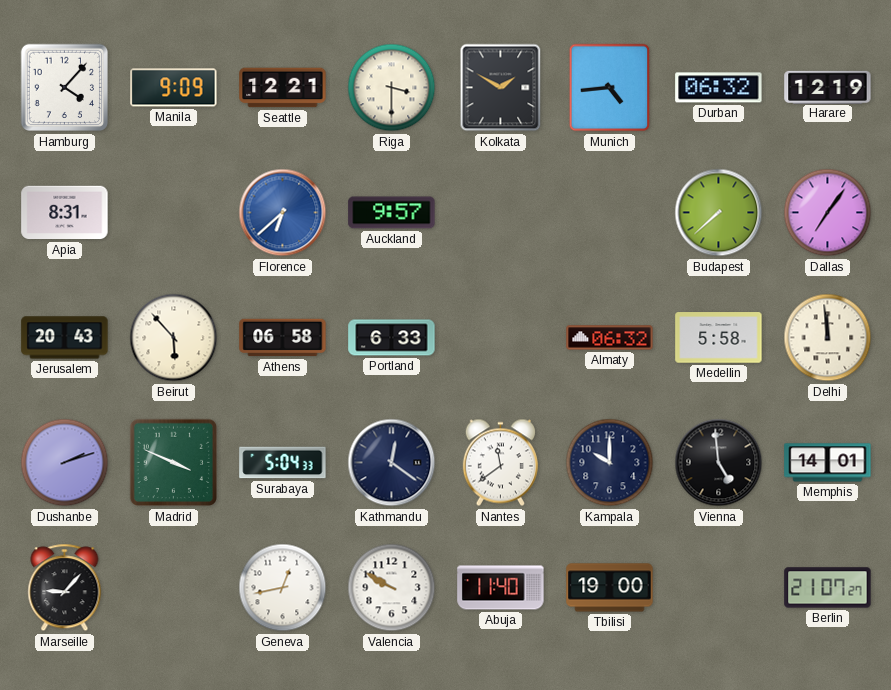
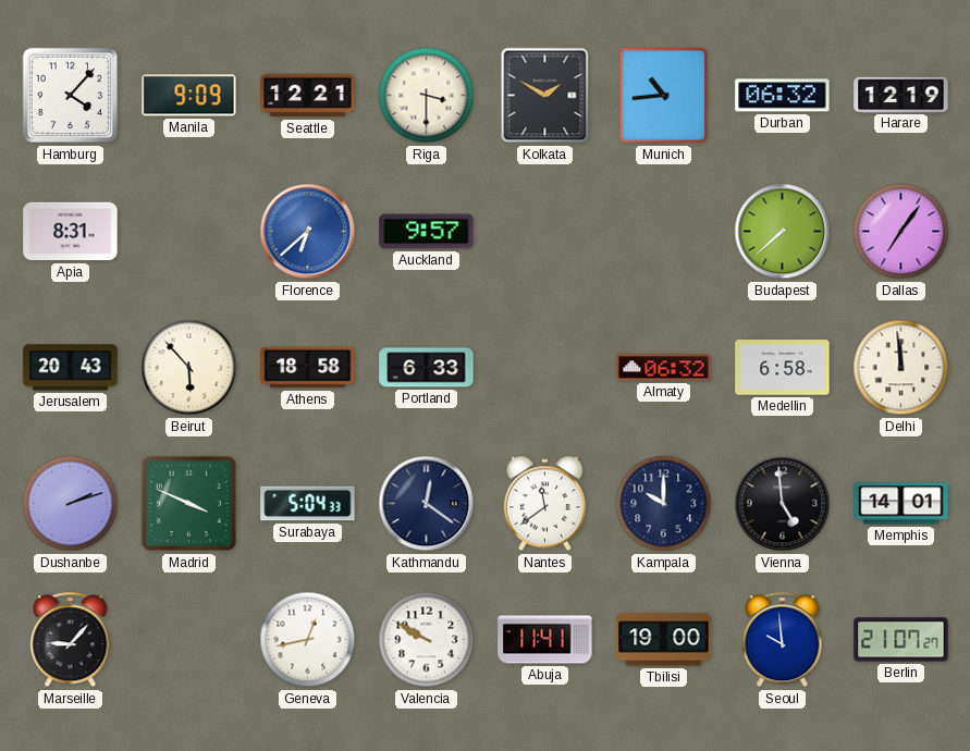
Munich: 4:44 -> 10:44 (664, 96)
Athens: 06:58 -> 18:58 (308, 368)
Medellin: 5:58 -> 6:58 (783, 368)
Abuja: 11:40 -> 11:41 (545, 640)
Seoul: none -> 9:59 (783, 640)
